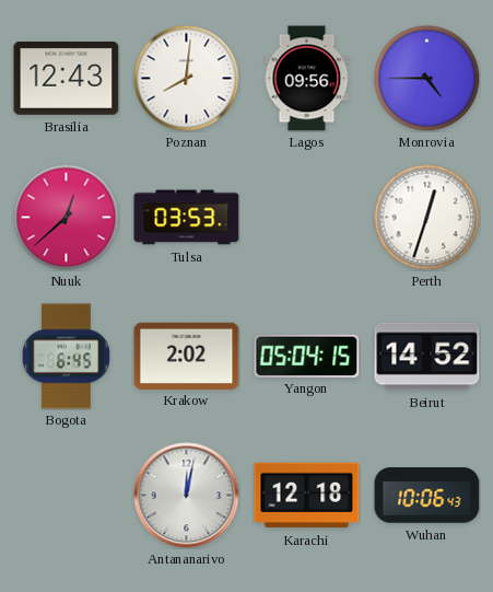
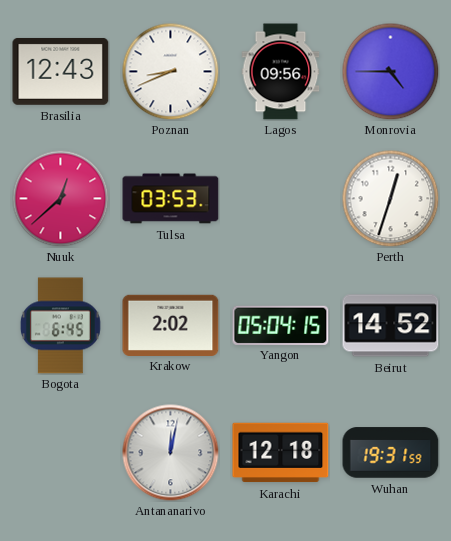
Poznan: 8:01 -> 8:41 (170, 71)
Wuhan: 10:06 -> 19:31 (391, 453)
